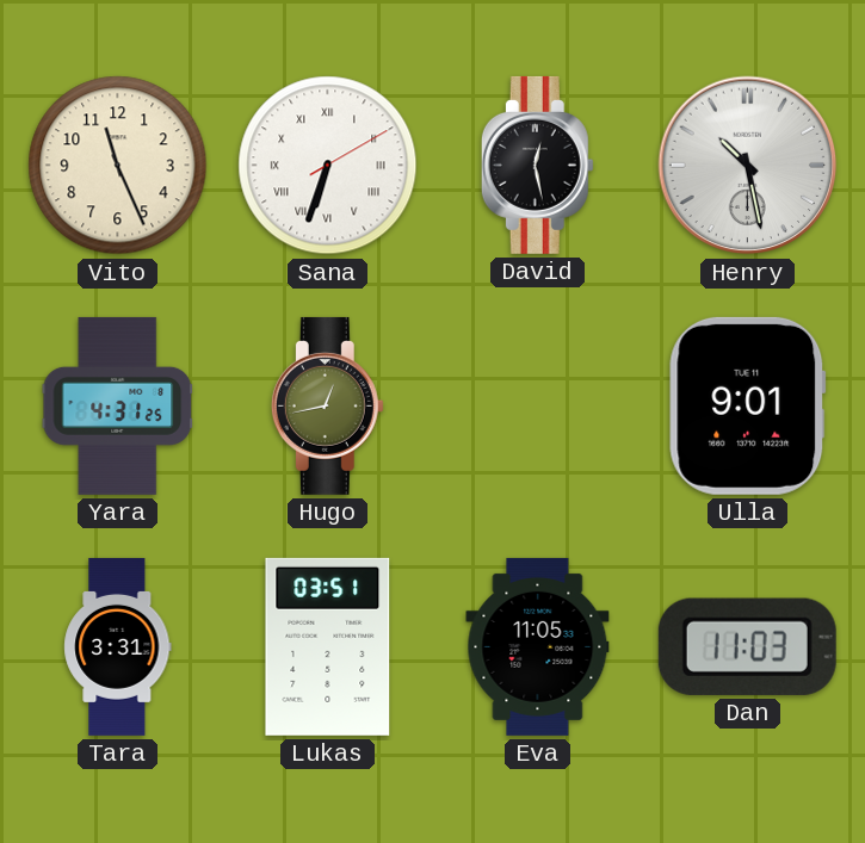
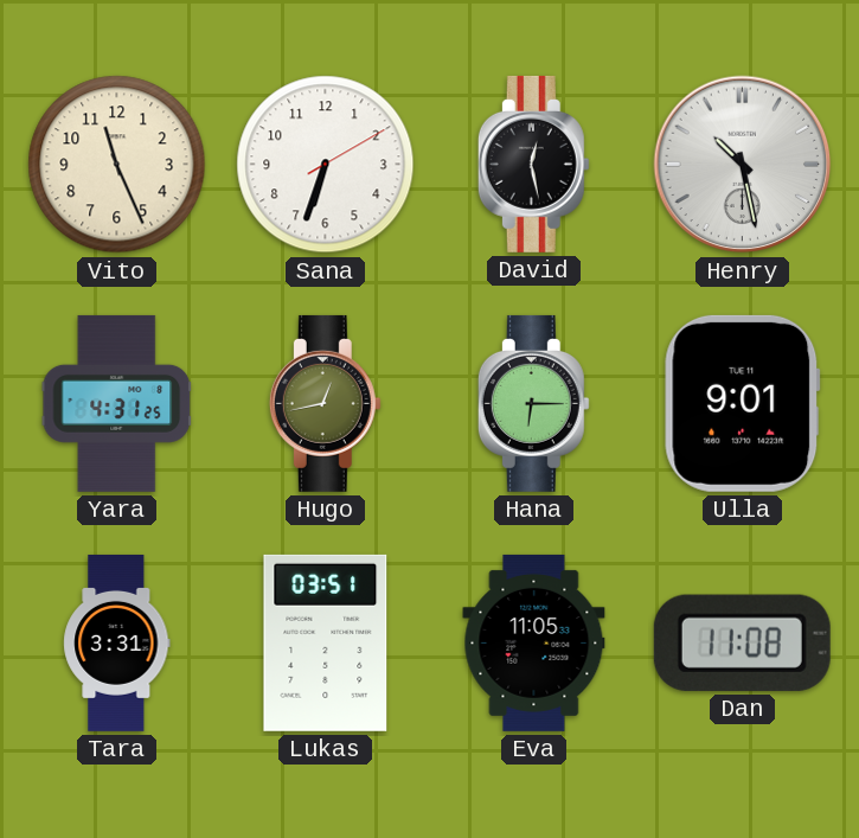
Sana numerals: Roman -> Arabic (326, 165)
Hana: none -> 6:15 (533, 403)
Dan: 11:03 -> 11:08 (742, 642)
